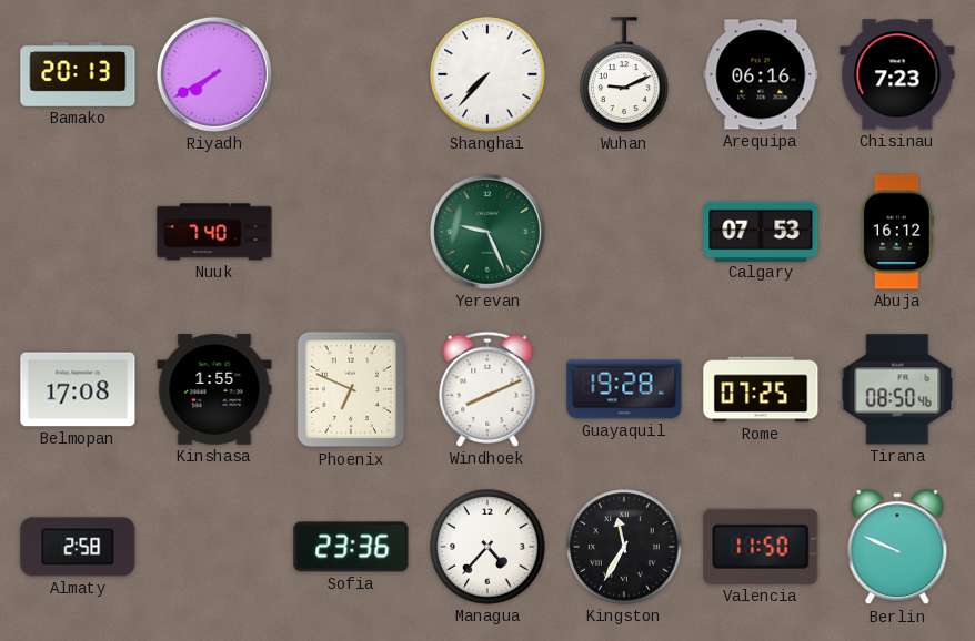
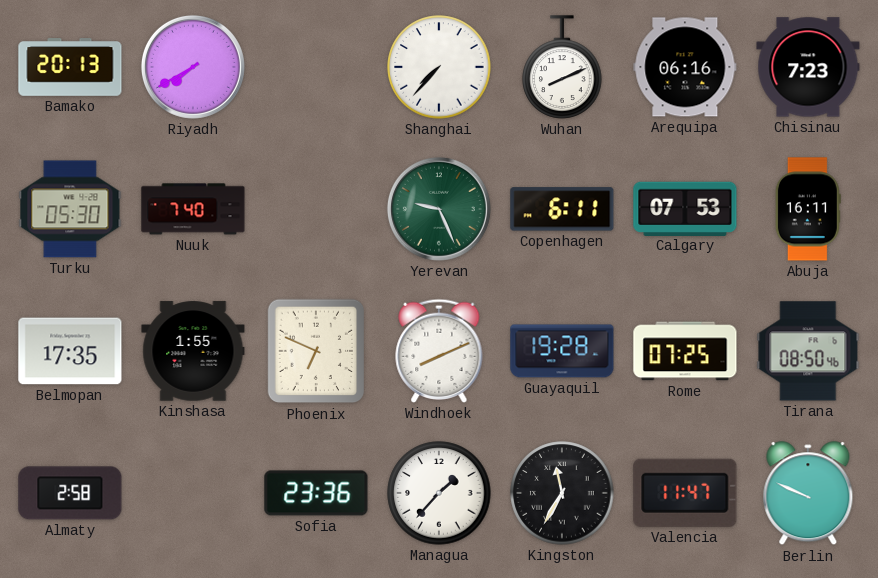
Wuhan: 9:11 -> 8:11 (562, 67)
Turku: none -> 05:30 (70, 209)
Copenhagen: none -> 6:11 (562, 209)
Abuja: 16:12 -> 16:11 (808, 209)
Belmopan: 17:08 -> 17:35 (70, 351)
Managua: 4:37 -> 1:37 (439, 493)
Valencia: 11:50 -> 11:47 (685, 493)
